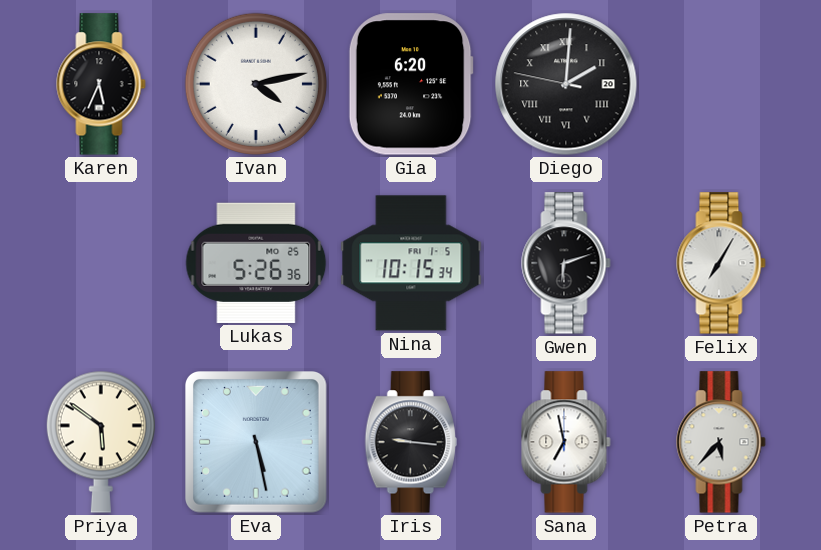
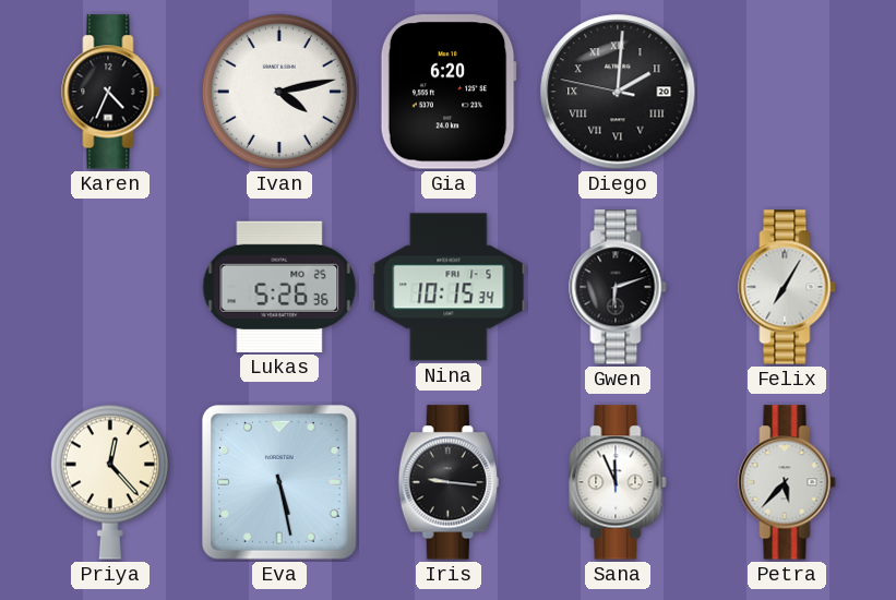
Karen: 5:34 -> 4:34 (110, 92)
Priya: 5:51 -> 12:23 (110, 482)
Sana: 6:58 -> 11:56 (618, 482)
